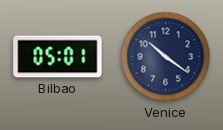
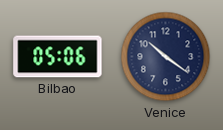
Bilbao: 05:01 -> 05:06 (58, 57)
